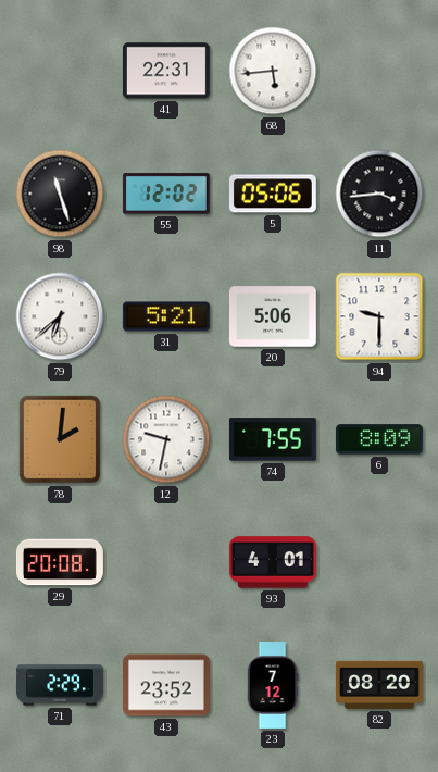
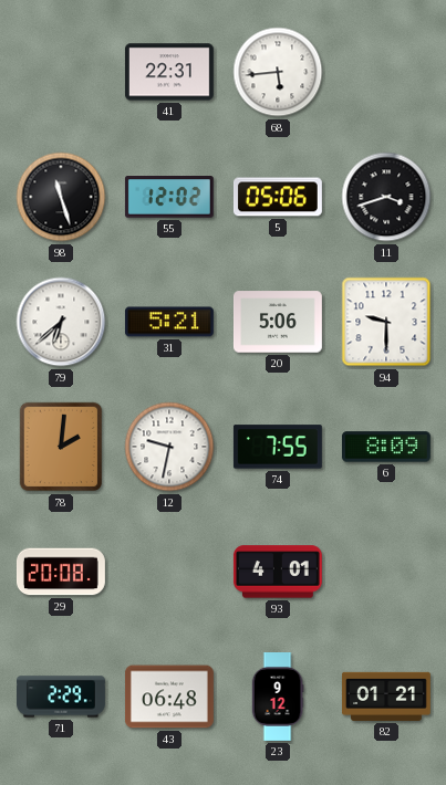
11: 3:44 -> 3:42 (386, 197)
43: 23:52 -> 06:48 (169, 697)
23: 7:12 -> 9:12 (278, 698)
82: 08:20 -> 01:21 (386, 697)
